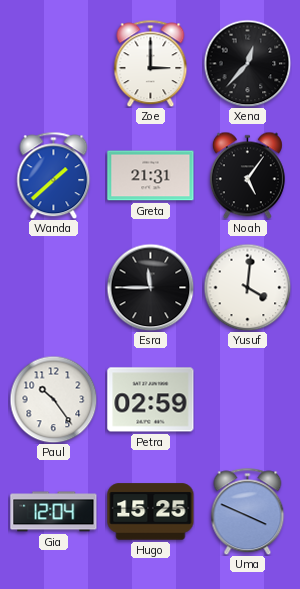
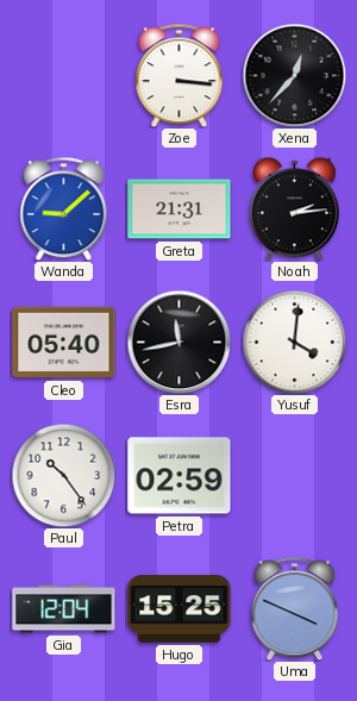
Zoe: 3:00 -> 3:16 (180, 75)
Wanda: 1:38 -> 9:08 (64, 208)
Noah: 5:06 -> 2:14 (294, 208)
Cleo: none -> 05:40 (64, 343)
Esra: 11:45 -> 11:43 (178, 342)
